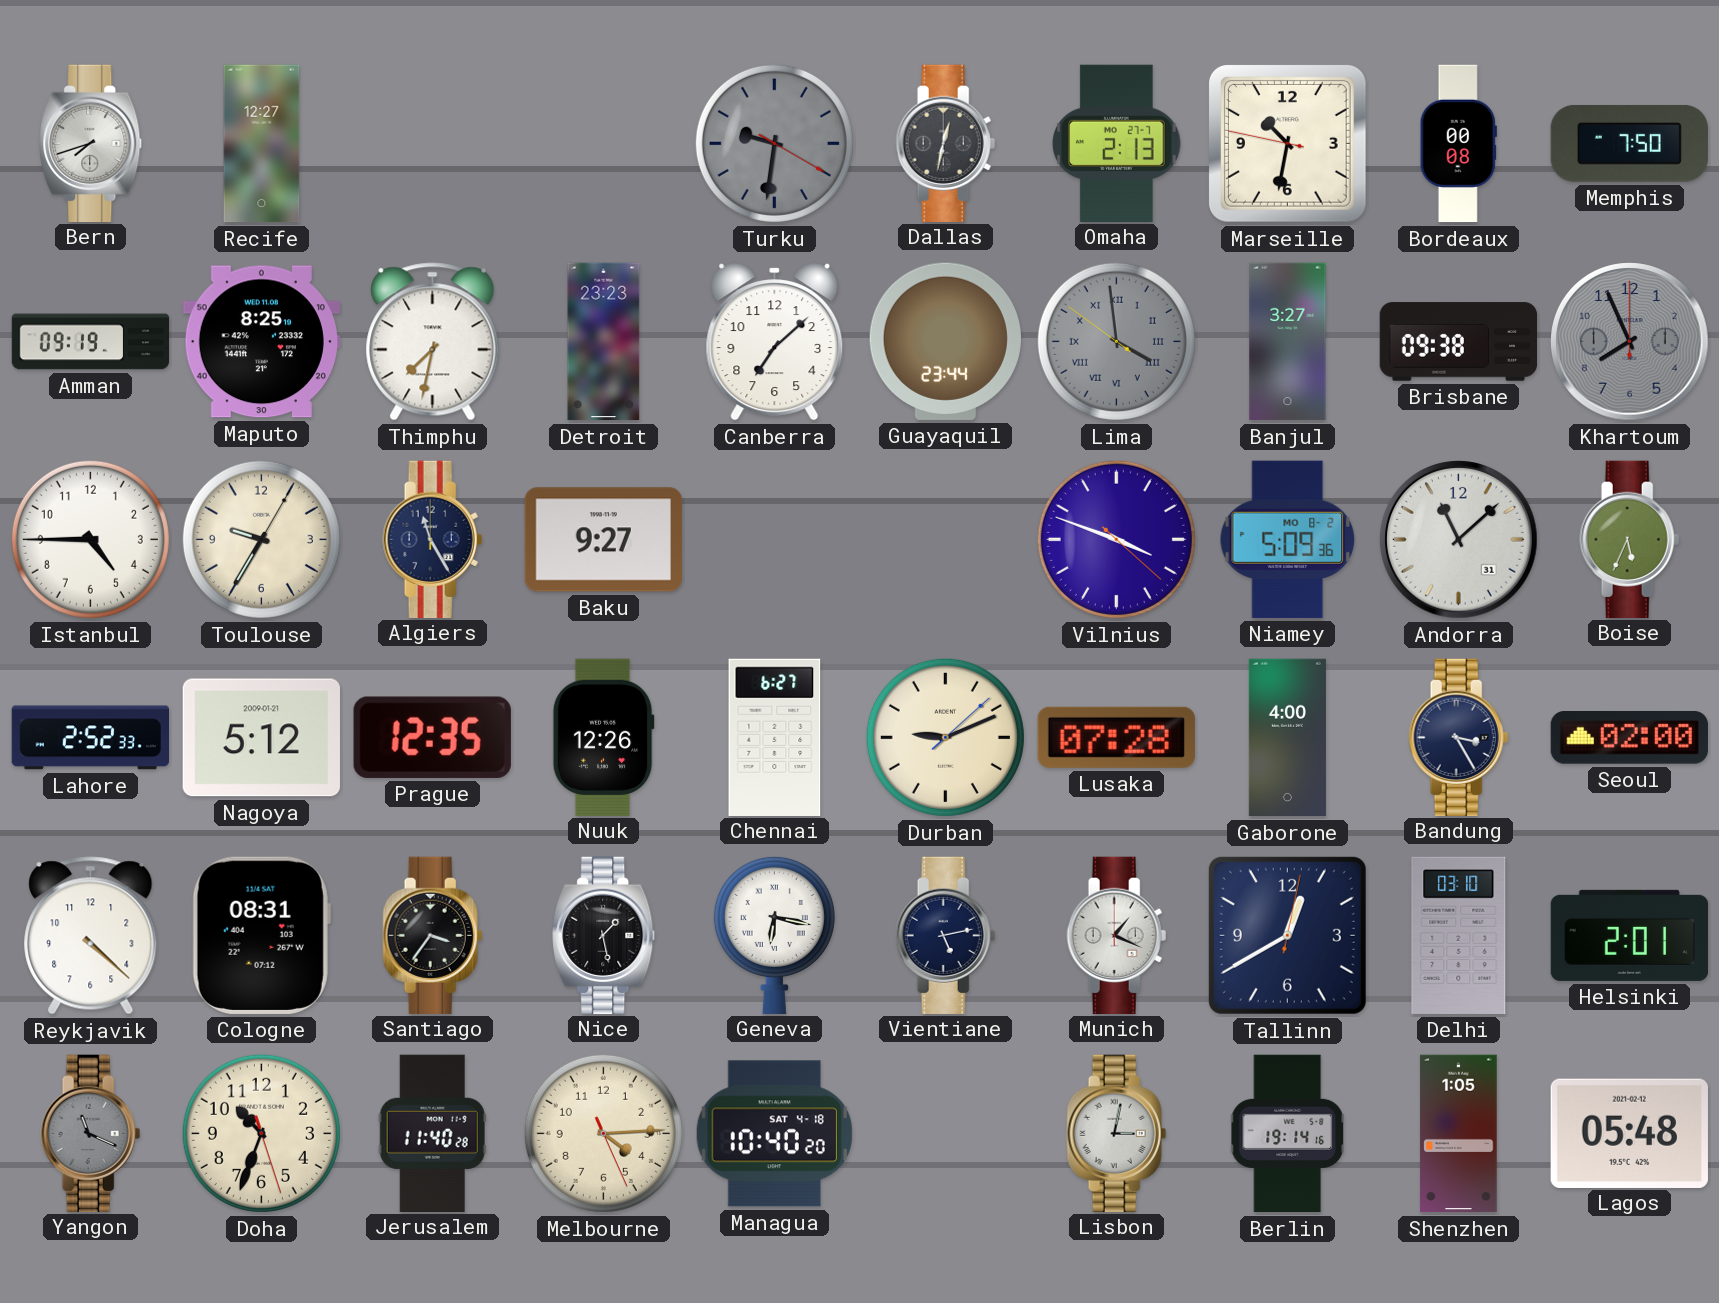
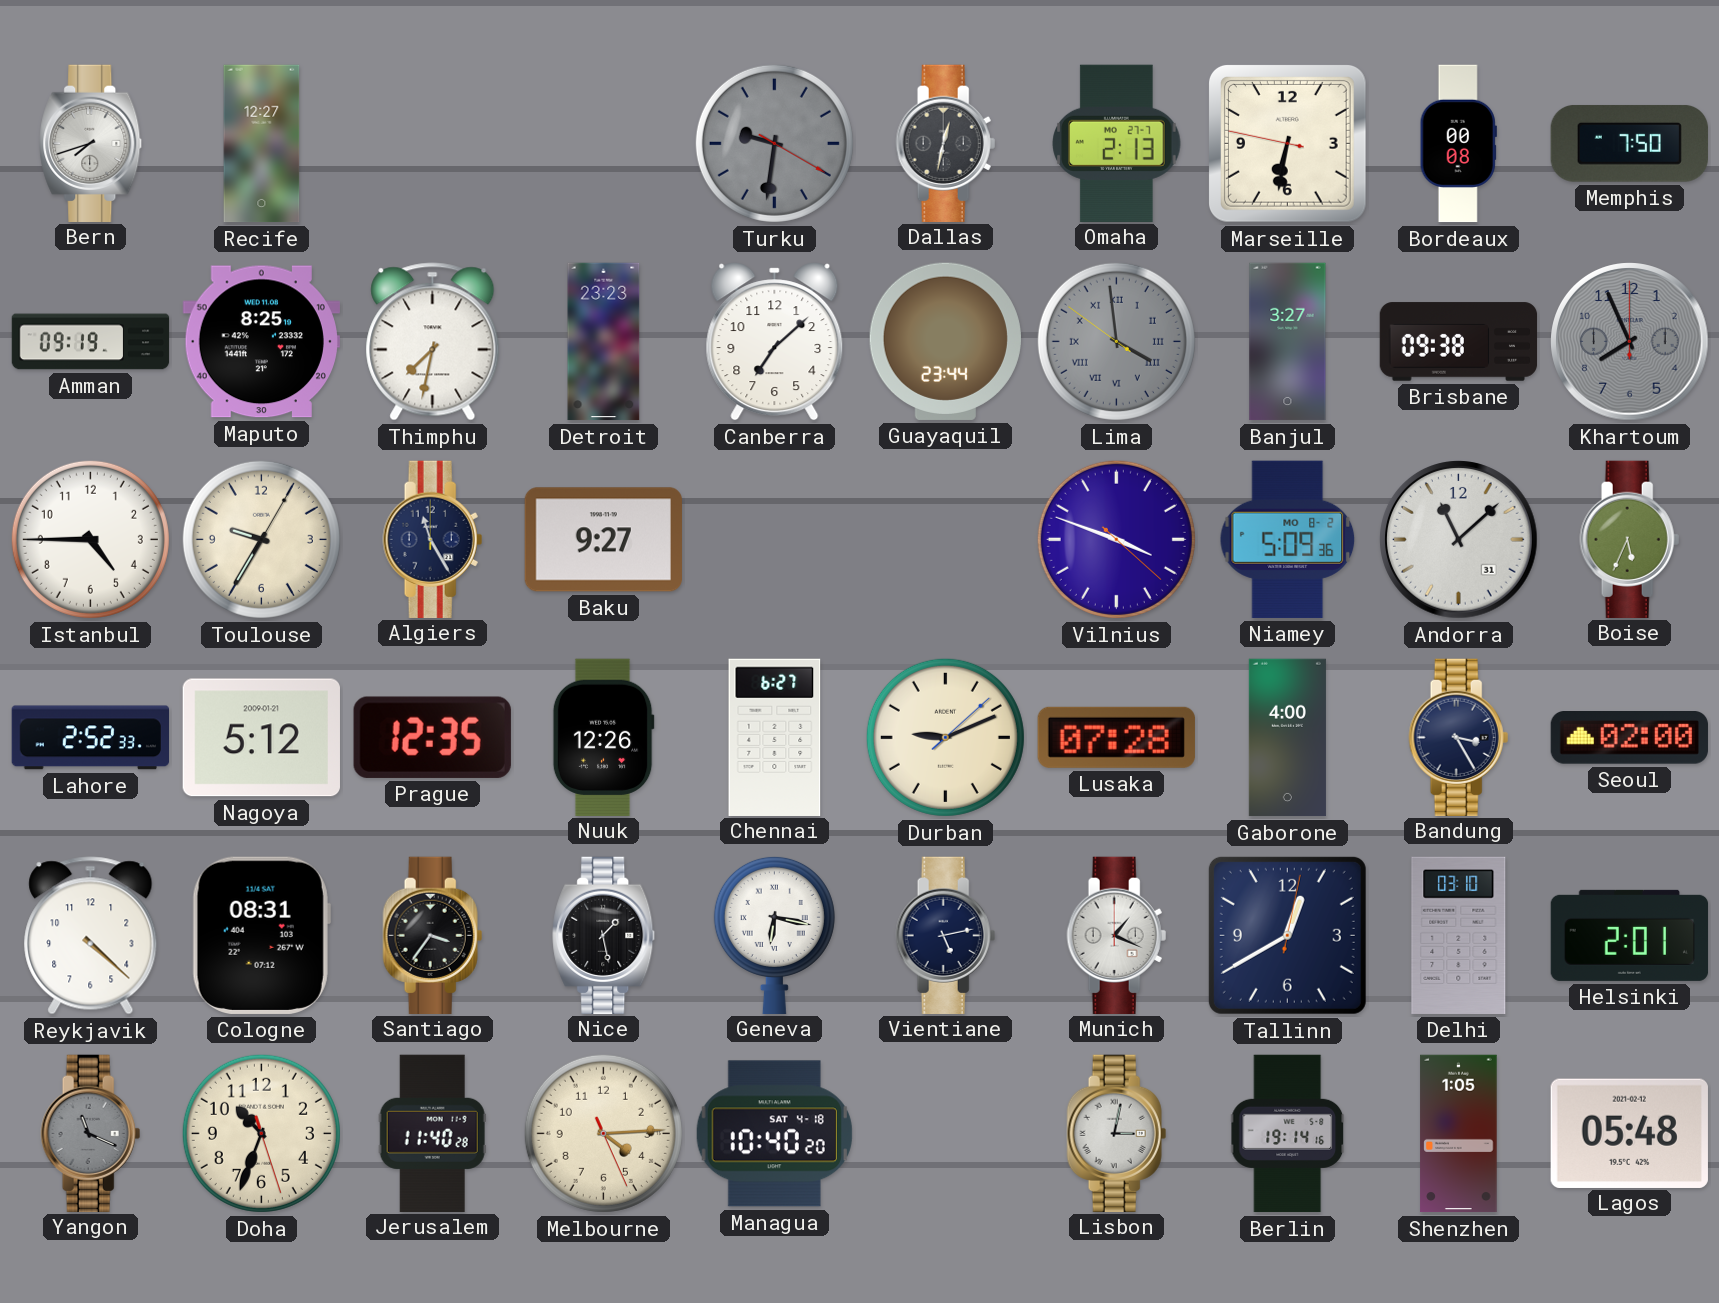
Marseille: 10:31 -> 6:31 (1288, 144)
